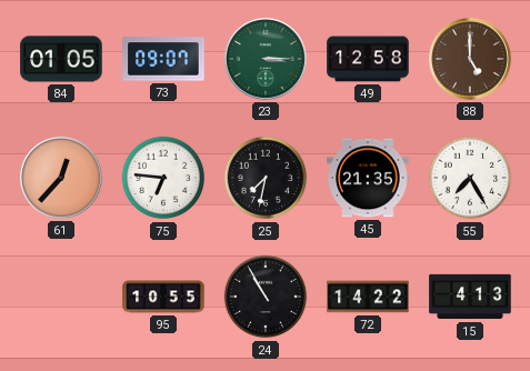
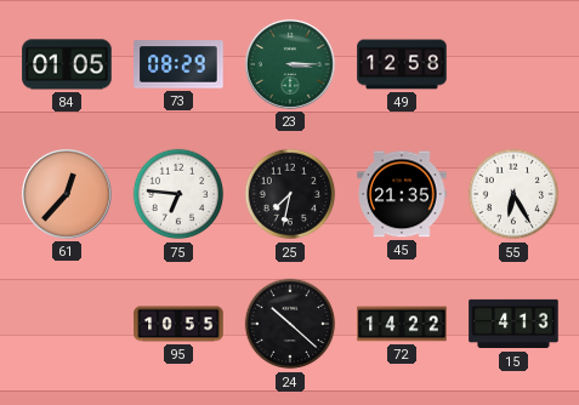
73: 09:07 -> 08:29 (178, 64)
88: 5:00 -> none (470, 59)
55: 7:25 -> 6:25 (513, 194)
24: 10:55 -> 10:22 (290, 324)
